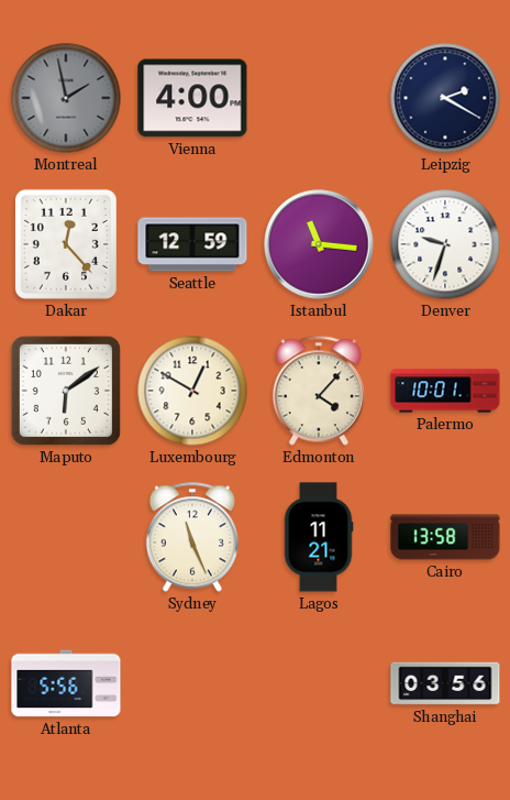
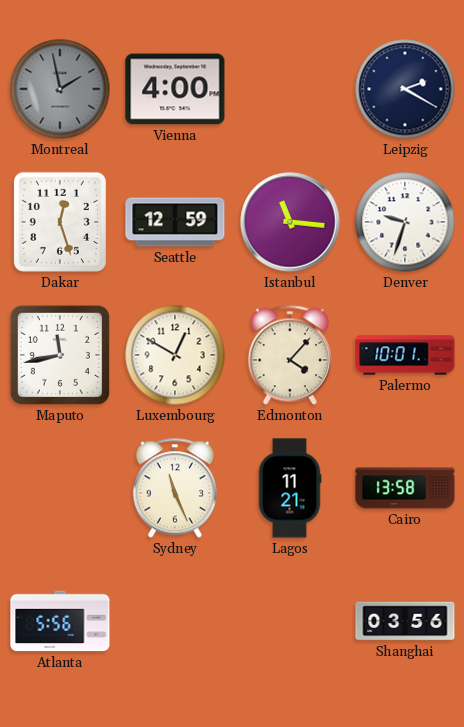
Dakar: 12:23 -> 12:27 (60, 222)
Maputo: 6:09 -> 11:43 (60, 355)
